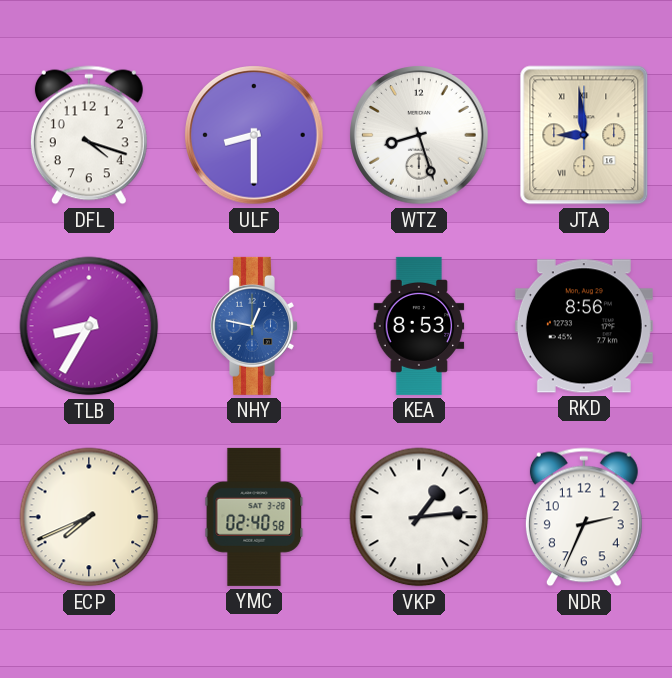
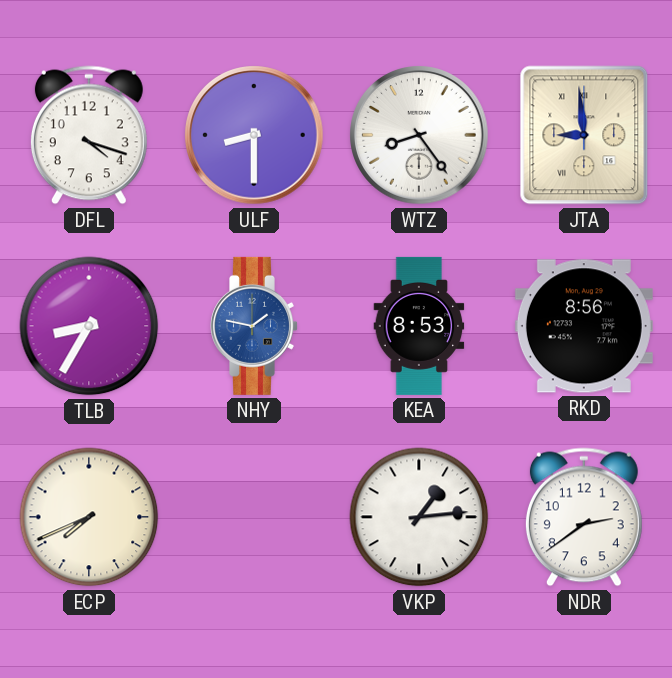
WTZ: 8:27 -> 8:24 (419, 135)
NHY: 12:47 -> 1:47 (255, 326)
YMC: 02:40 -> none (254, 517)
NDR: 2:34 -> 2:39 (584, 517)
